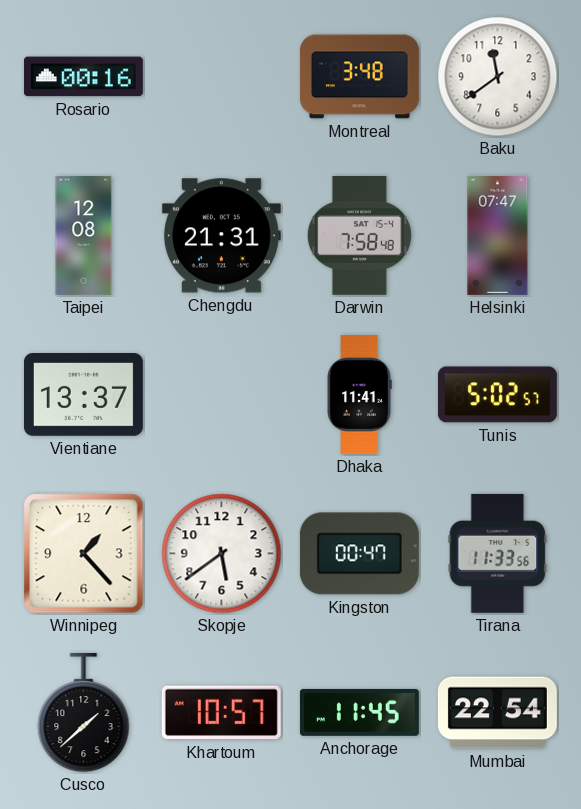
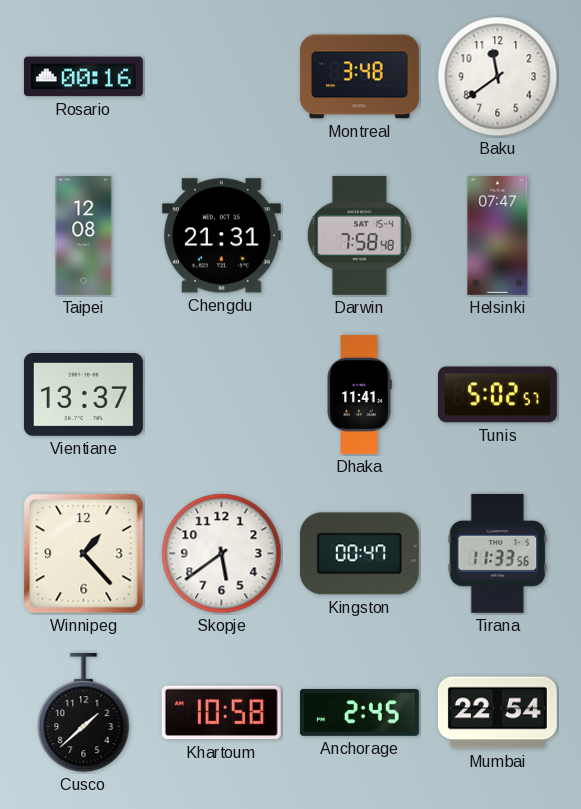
Khartoum: 10:57 -> 10:58 (221, 713)
Anchorage: 11:45 -> 2:45 (359, 712)
